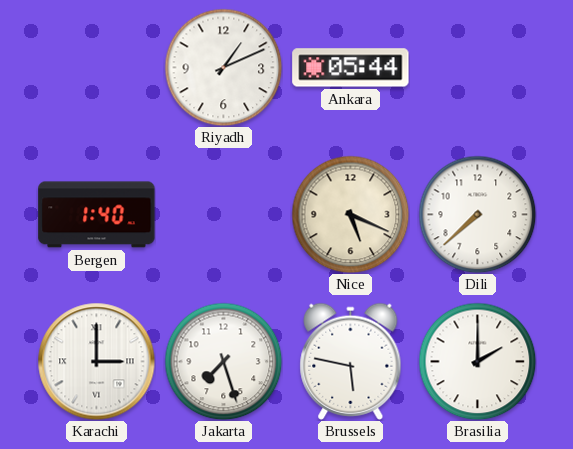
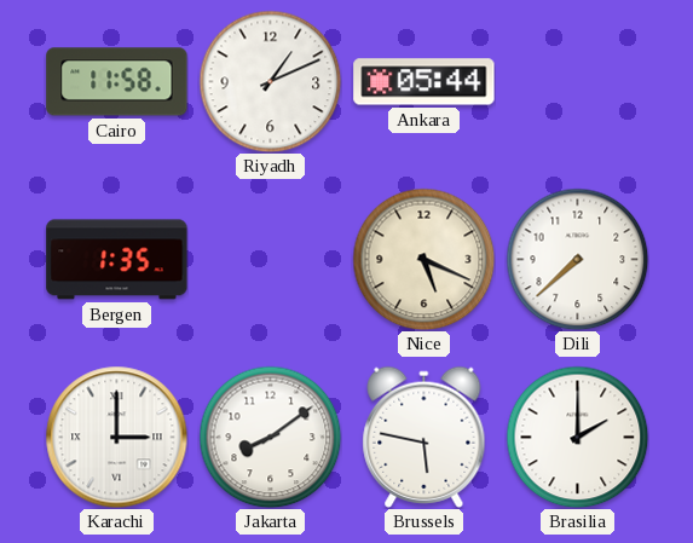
Cairo: none -> 11:58 (117, 82)
Bergen: 1:40 -> 1:35 (117, 260)
Jakarta: 7:27 -> 8:09 (270, 437)
